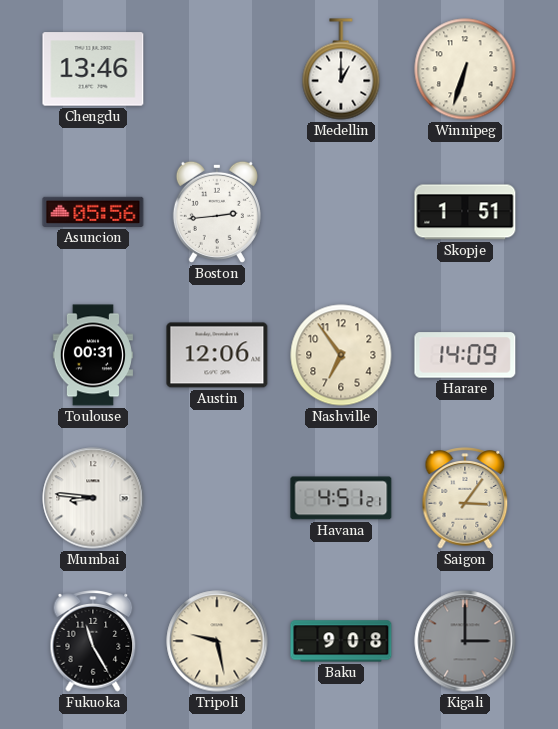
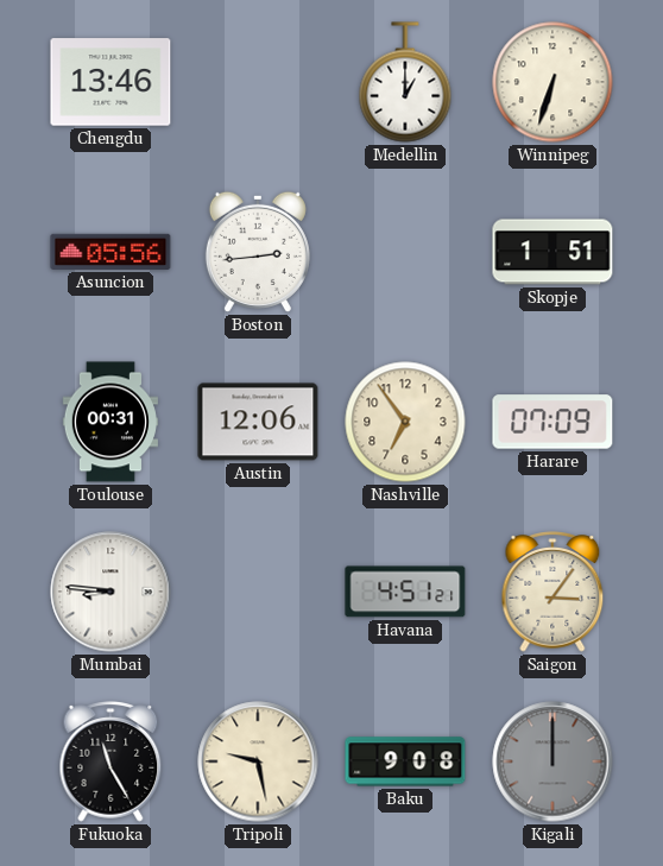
Harare: 14:09 -> 07:09 (552, 422)
Kigali: 3:00 -> 12:00 (552, 761)
